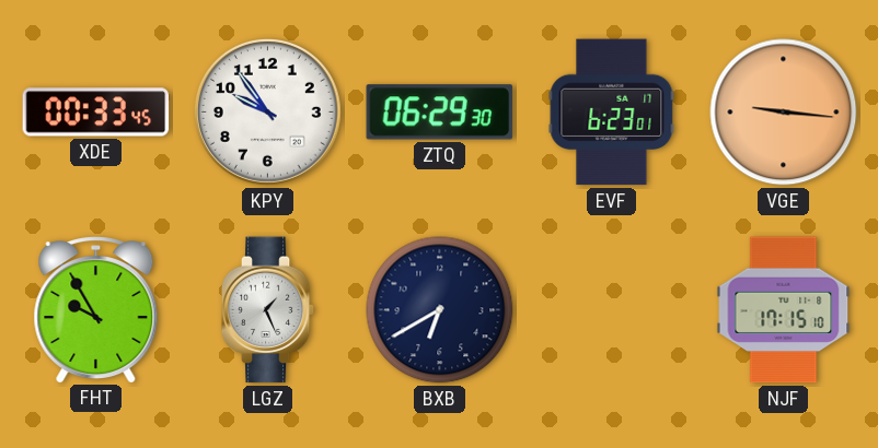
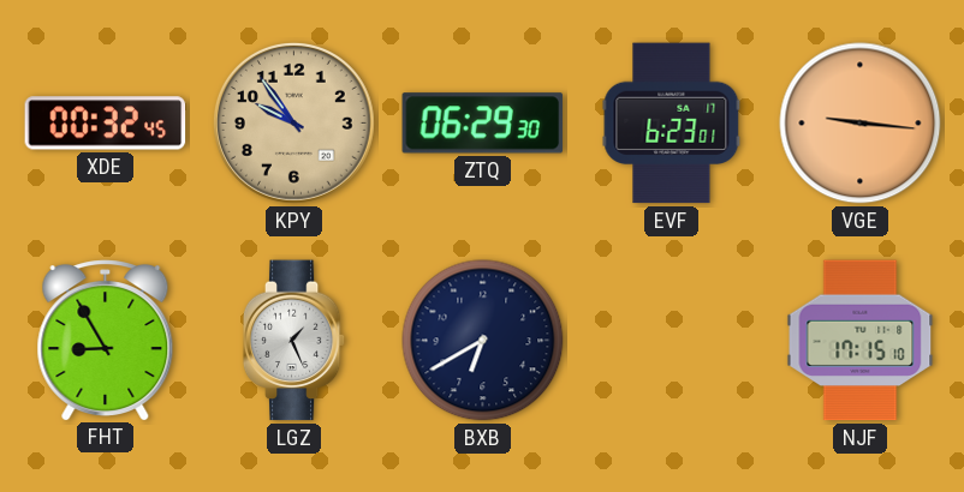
XDE: 00:33 -> 00:32 (106, 124)
KPY dial: white -> champagne (293, 122)
FHT: 9:55 -> 8:55 (106, 340)
